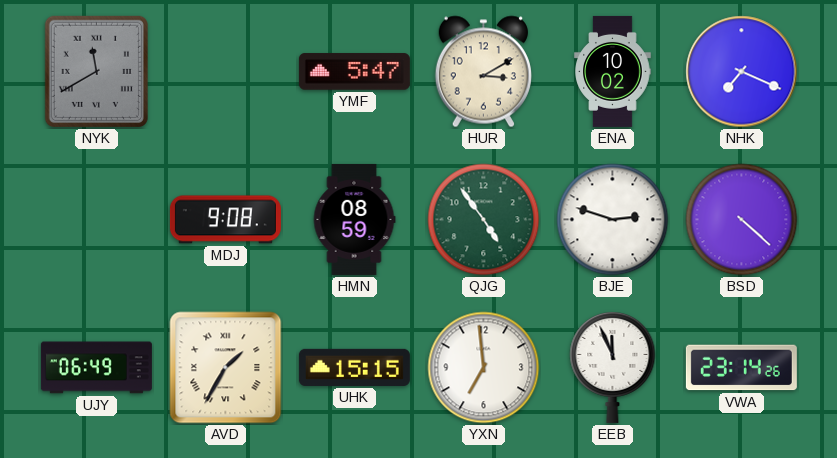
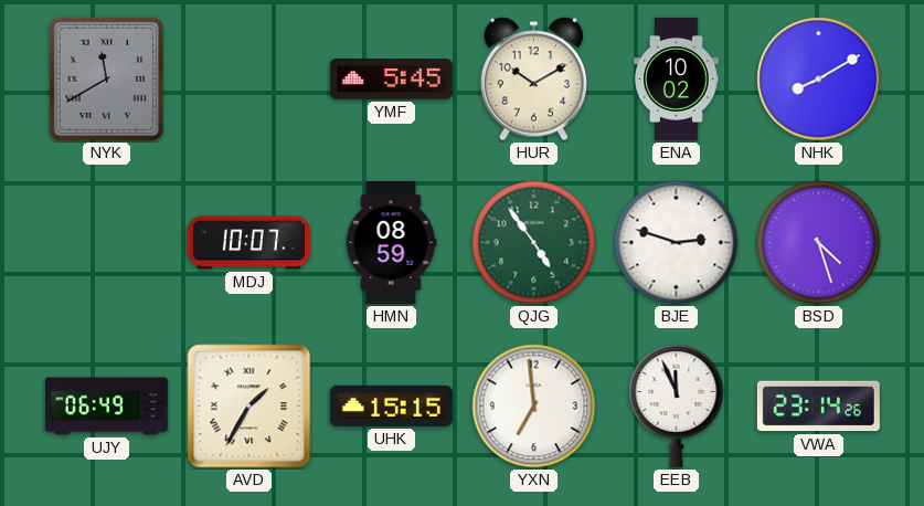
YMF: 5:47 -> 5:45 (391, 80)
HUR: 3:10 -> 10:10 (533, 80)
NHK: 7:19 -> 8:10 (819, 80)
MDJ: 9:08 -> 10:07 (248, 243)
BSD: 4:22 -> 4:27 (819, 243)
